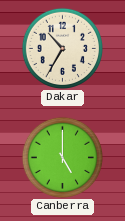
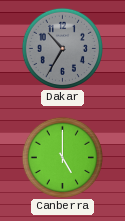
Dakar dial: cream -> grey (62, 48)
